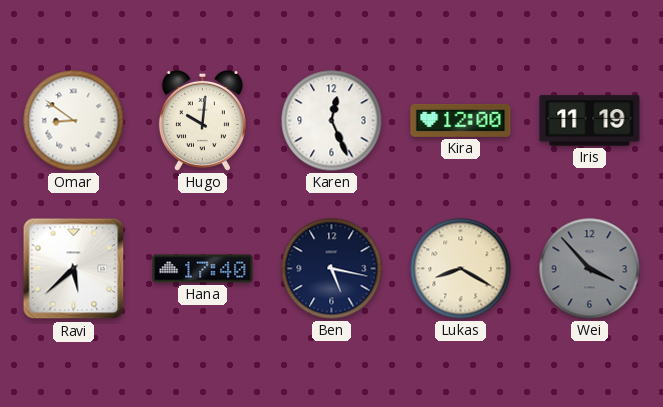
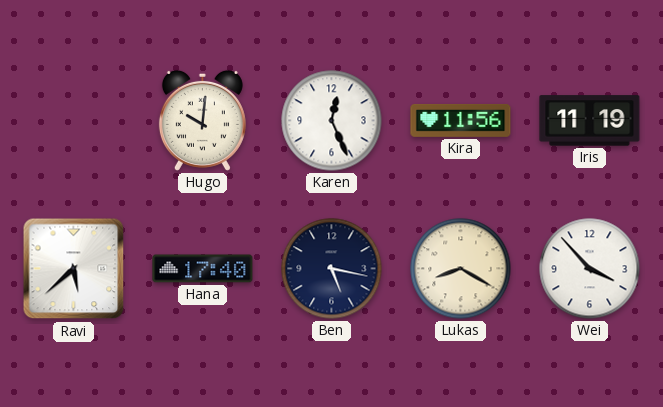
Omar: 8:51 -> none (74, 121)
Kira: 12:00 -> 11:56 (461, 120)
Wei dial: grey -> white (590, 269)
